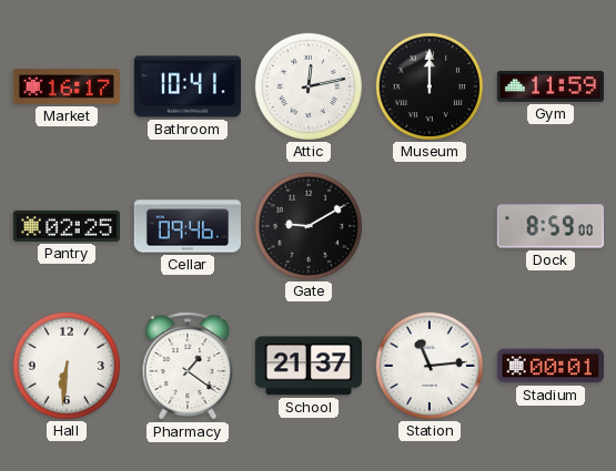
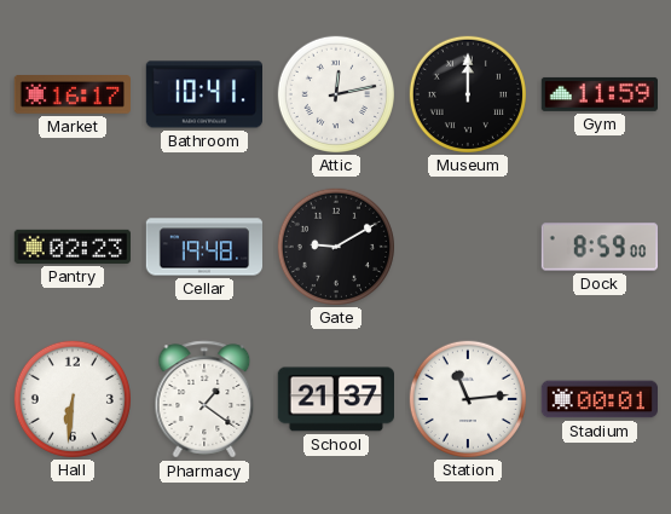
Pantry: 02:25 -> 02:23 (71, 247)
Cellar: 09:46 -> 19:48 (203, 247)
